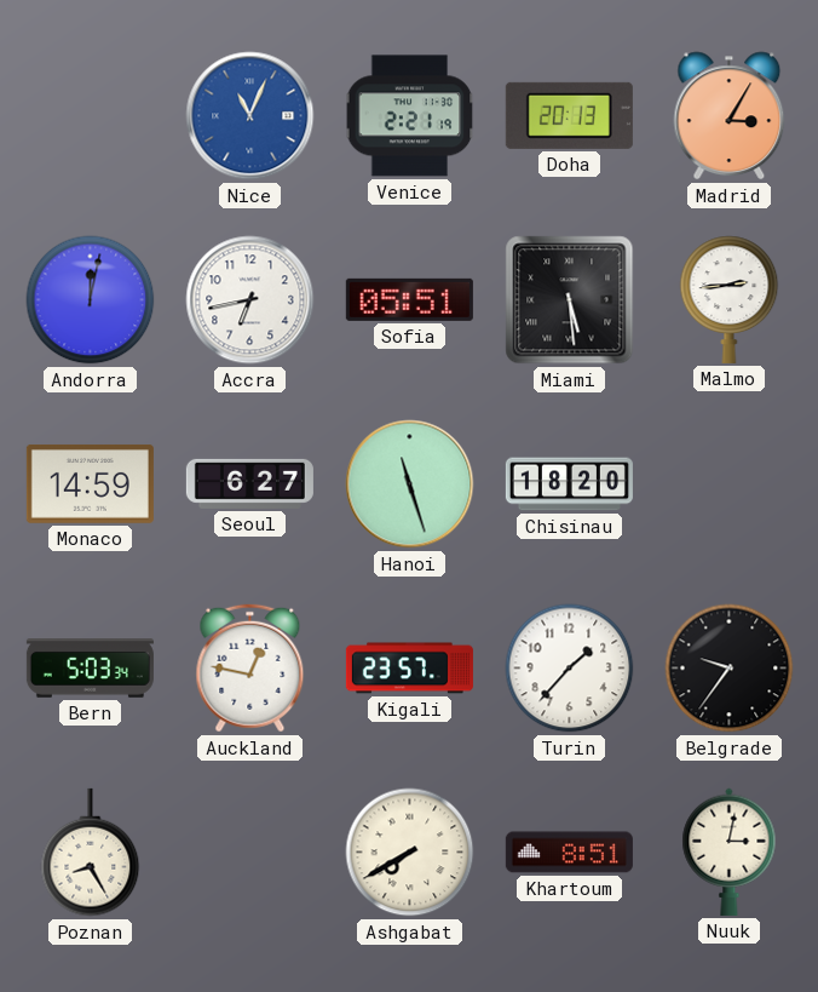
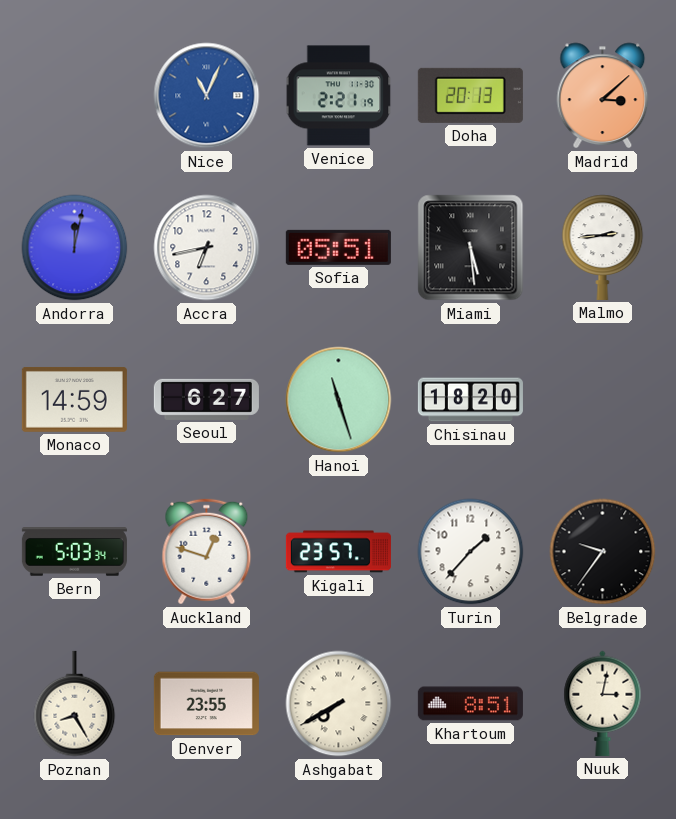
Madrid: 3:05 -> 3:08 (603, 96)
Auckland: 12:47 -> 12:48 (207, 552)
Denver: none -> 23:55 (206, 704)
